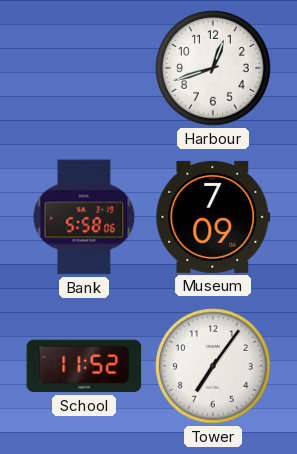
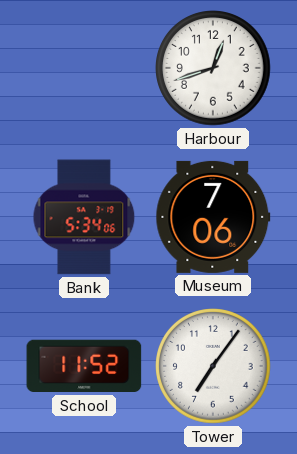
Bank: 5:58 -> 5:34 (84, 217)
Museum: 7:09 -> 7:06 (213, 217)
